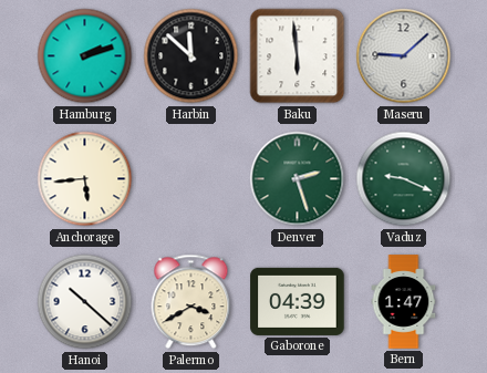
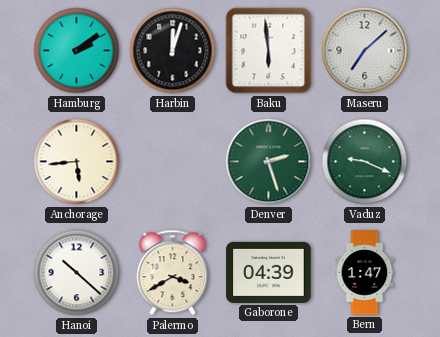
Hamburg: 2:12 -> 2:09 (77, 51)
Harbin: 11:52 -> 12:03 (173, 51)
Maseru: 9:08 -> 7:08 (365, 51)
